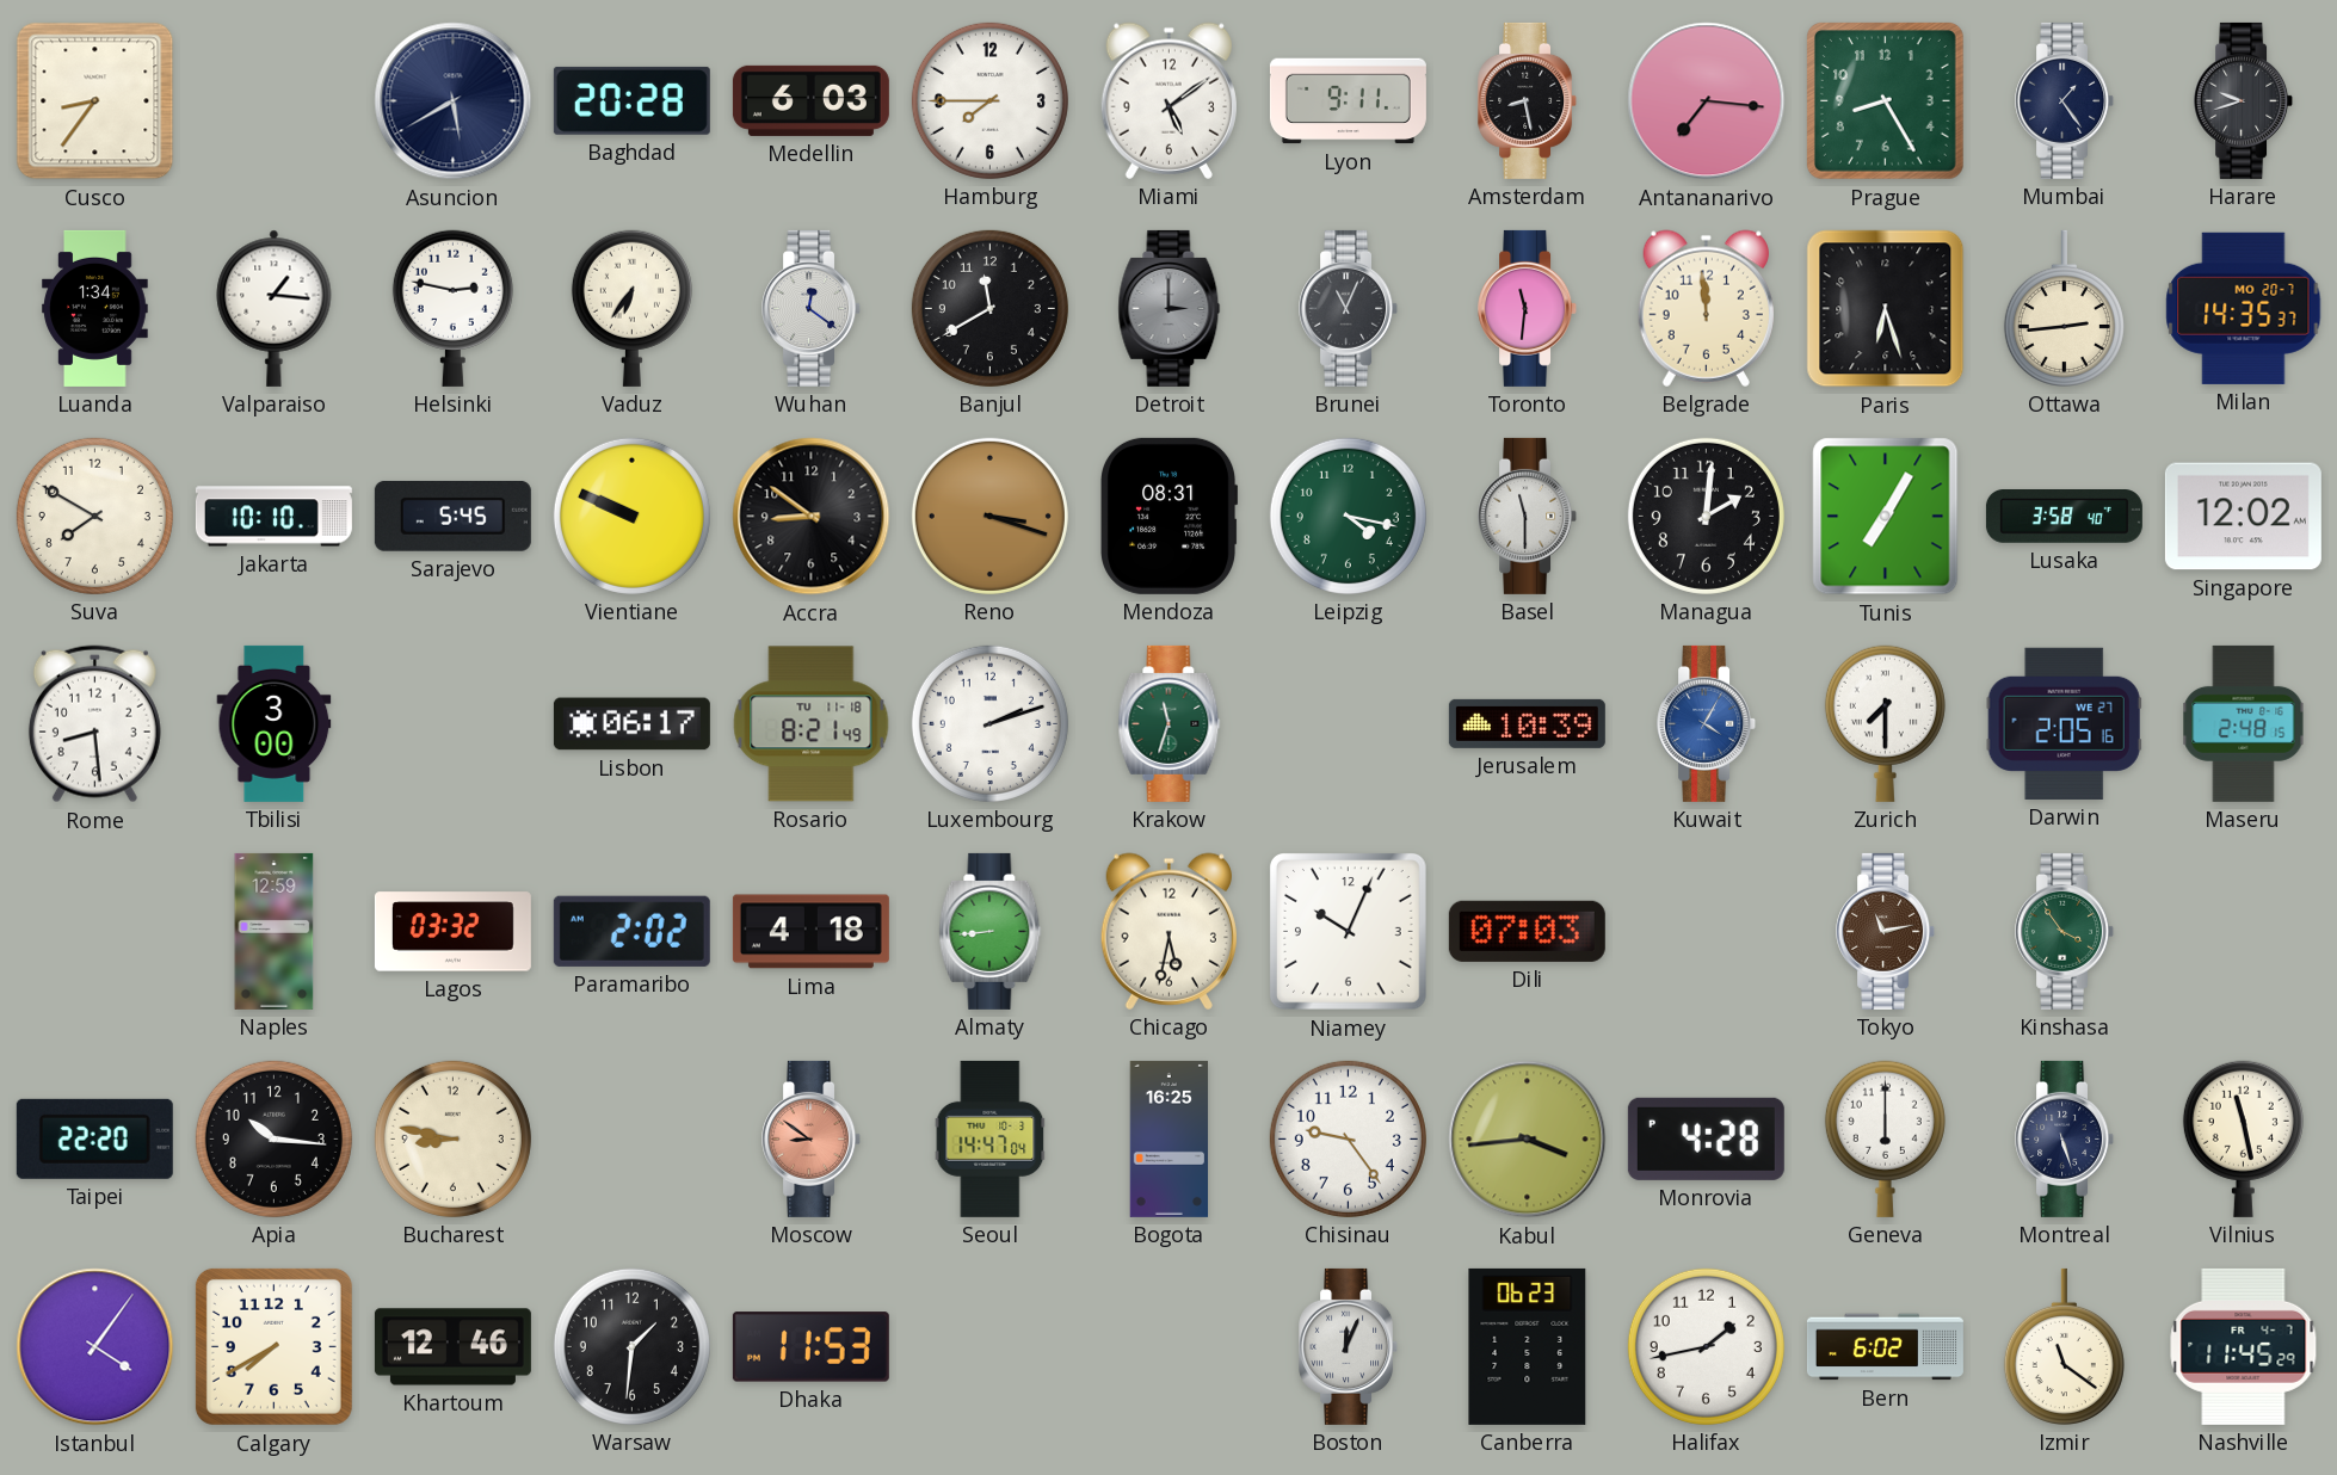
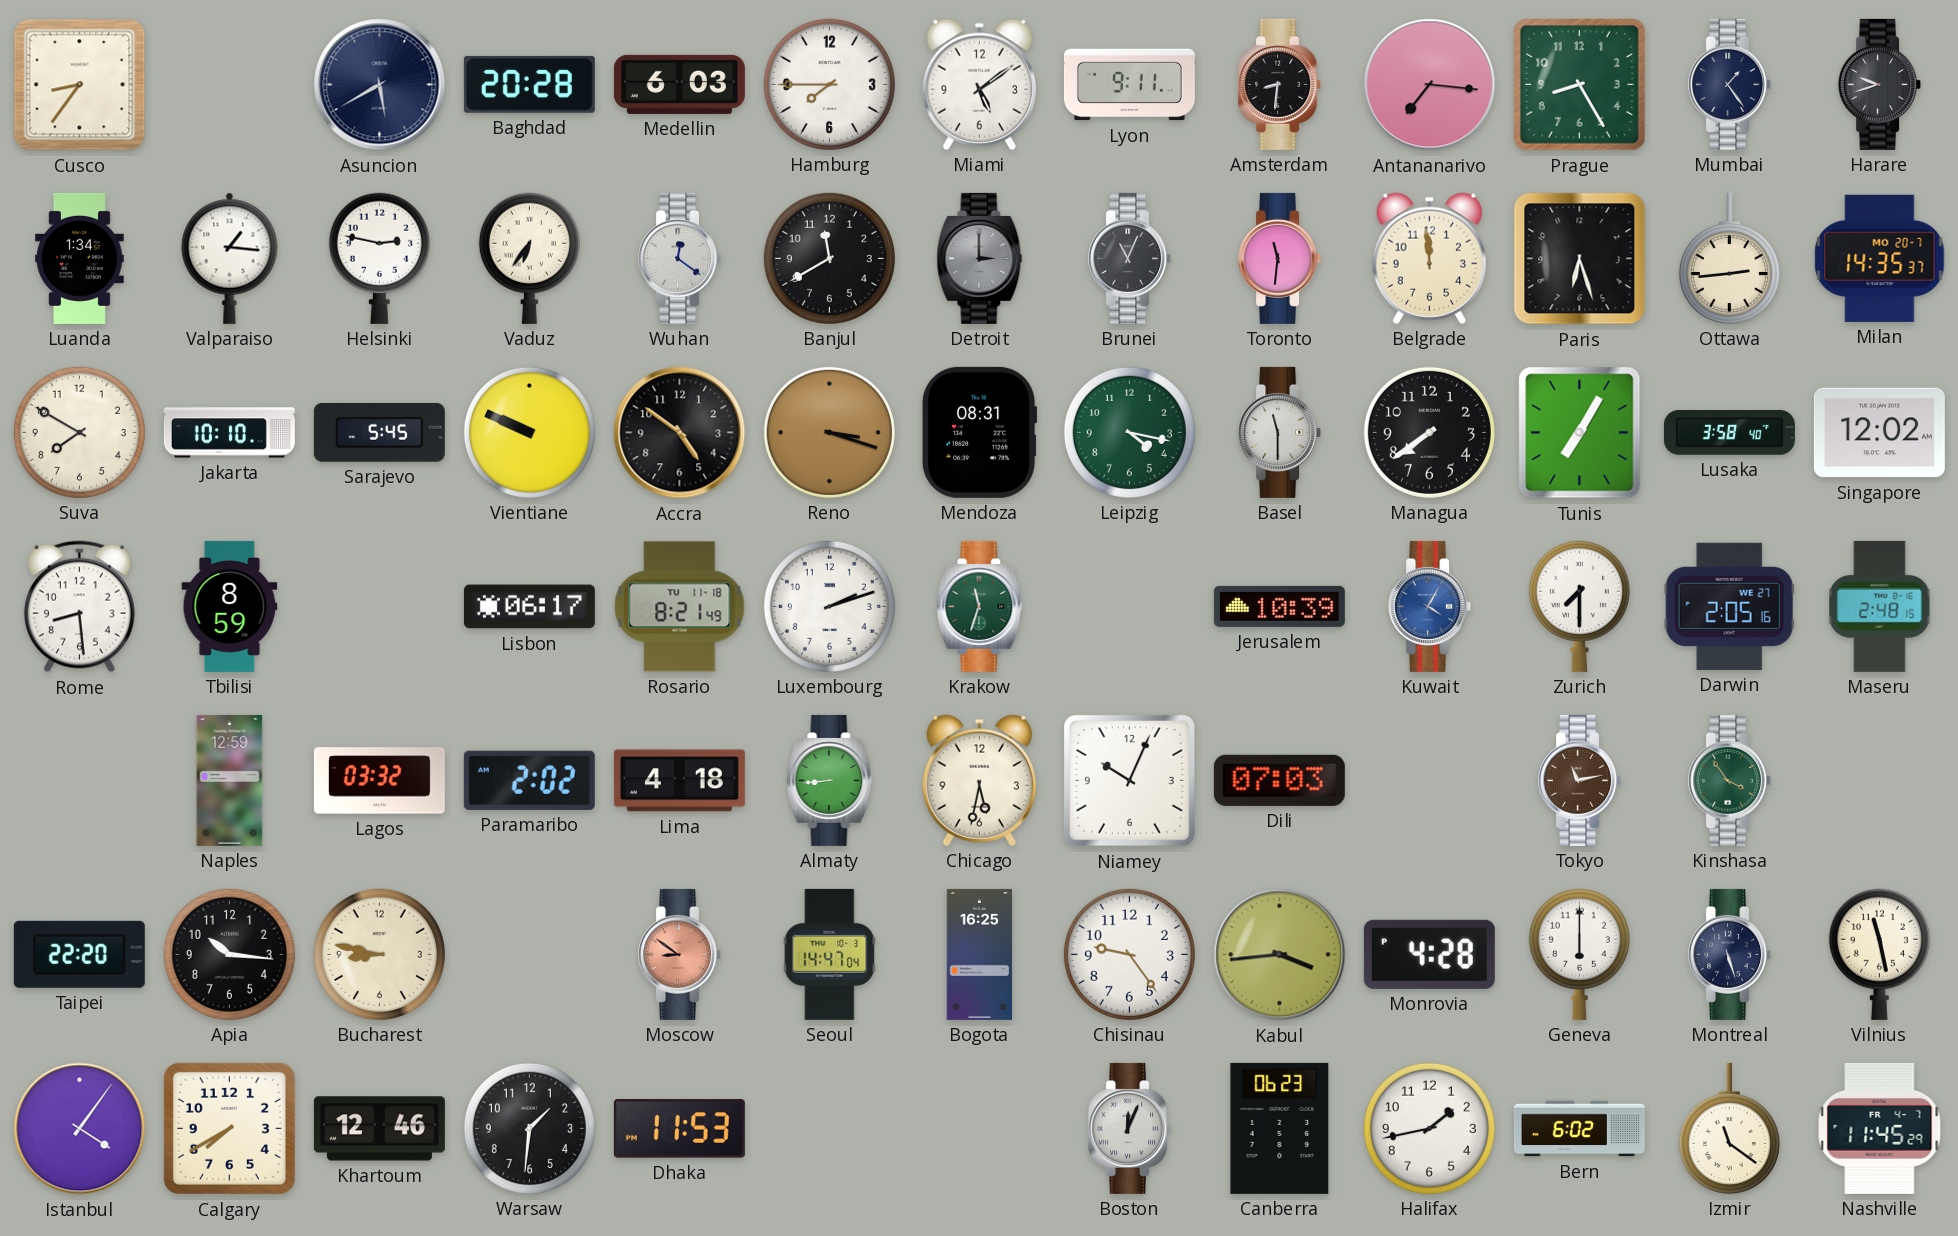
Amsterdam: 8:28 -> 8:31 (1280, 84)
Accra: 8:51 -> 4:51 (680, 433)
Managua: 2:01 -> 7:39 (1429, 432)
Tbilisi: 3:00 -> 8:59 (230, 606)
